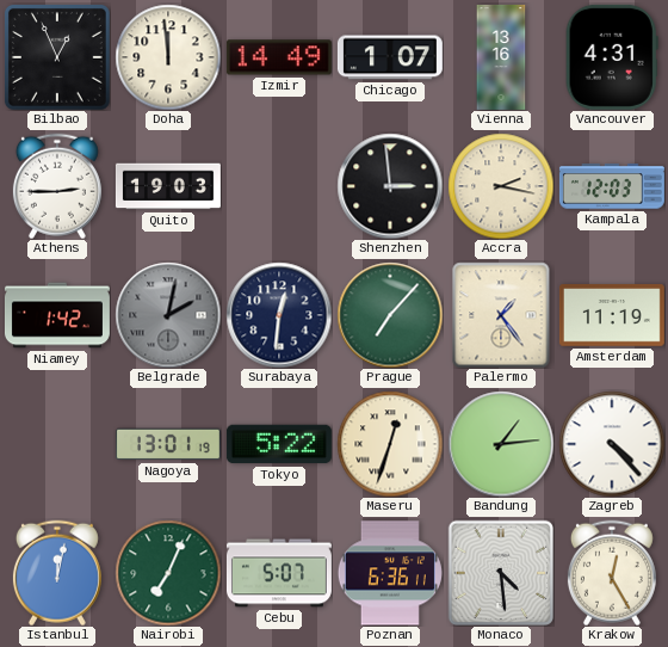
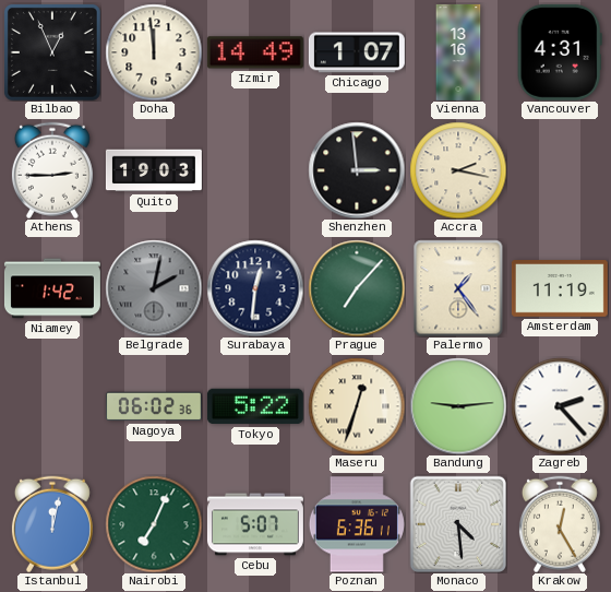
Kampala: 12:03 -> none (612, 186)
Nagoya: 13:01 -> 06:02 (154, 406)
Bandung: 1:14 -> 9:14 (458, 406)
Zagreb: 4:23 -> 2:23 (560, 406)
